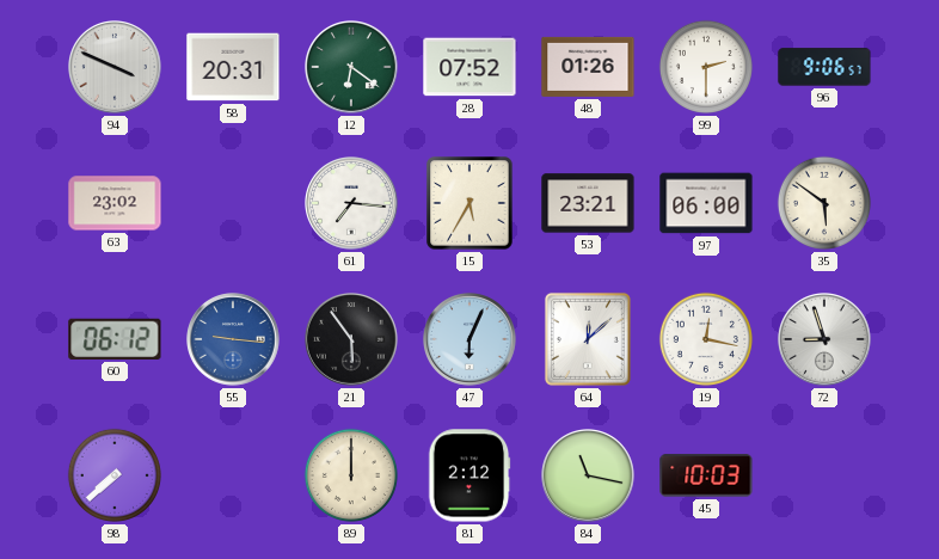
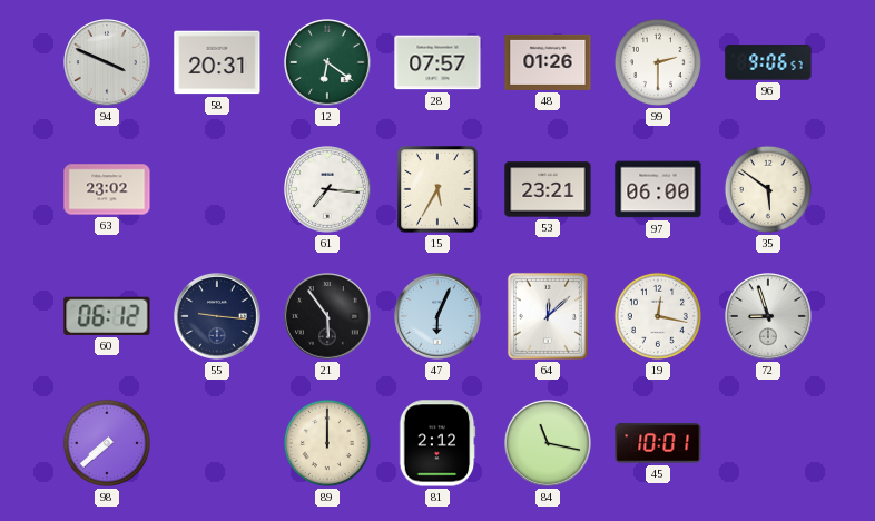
28: 07:52 -> 07:57 (438, 62)
55 dial: blue -> navy (218, 317)
45: 10:03 -> 10:01 (658, 443)
